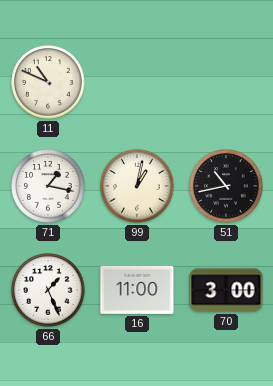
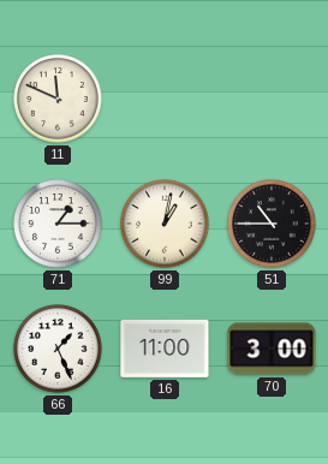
11: 10:49 -> 11:49 (58, 99)
71: 1:17 -> 1:15 (58, 224)
51: 10:43 -> 10:45 (272, 224)
